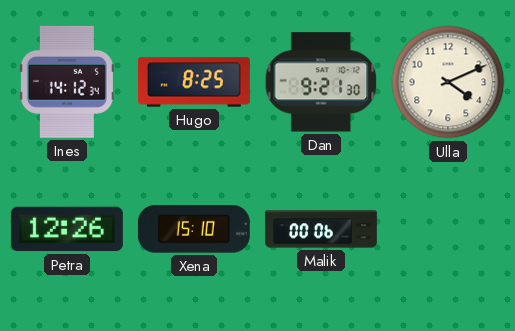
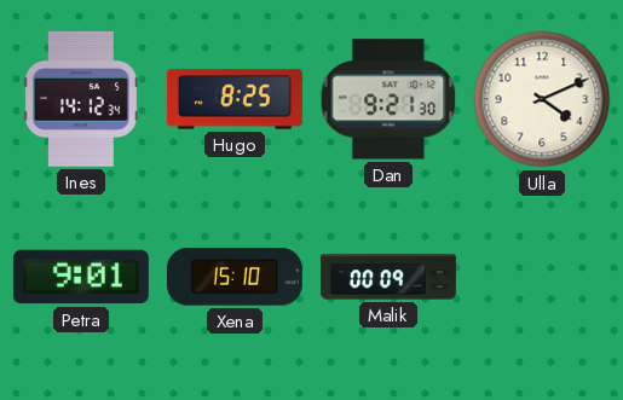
Petra: 12:26 -> 9:01 (81, 277)
Malik: 00:06 -> 00:09 (390, 277)
